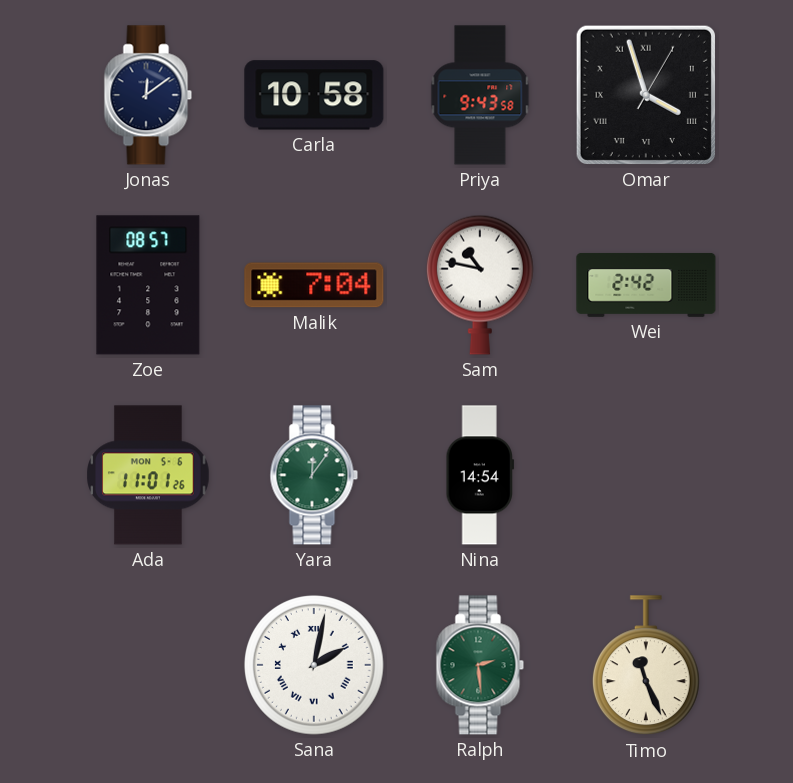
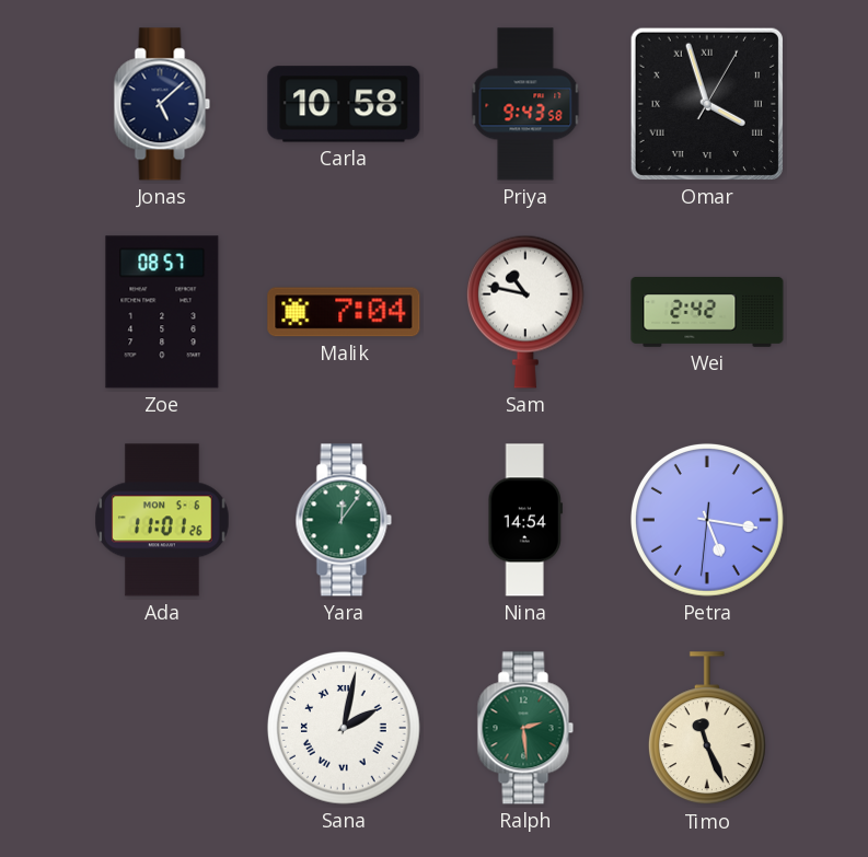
Jonas: 12:09 -> 5:08 (162, 104)
Petra: none -> 5:16 (707, 520)
